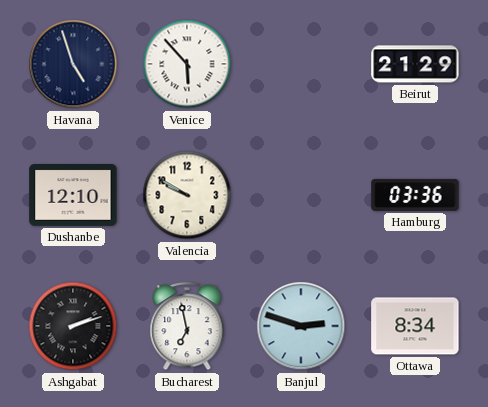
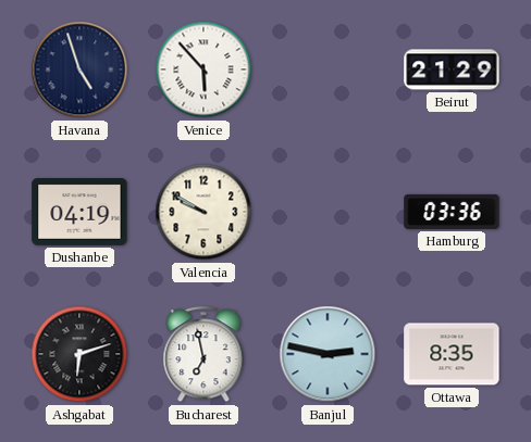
Dushanbe: 12:10 -> 04:19 (79, 212)
Ashgabat: 2:12 -> 6:12 (79, 354)
Banjul: 2:48 -> 2:47 (328, 354)
Ottawa: 8:34 -> 8:35 (452, 354)
